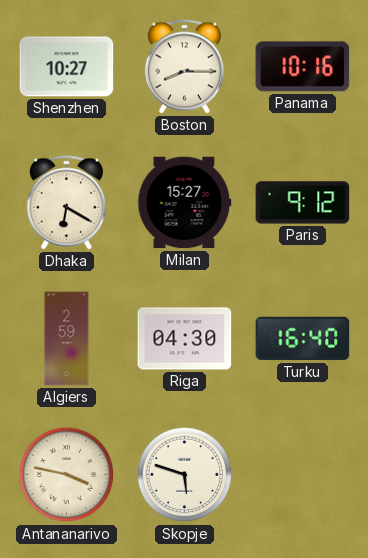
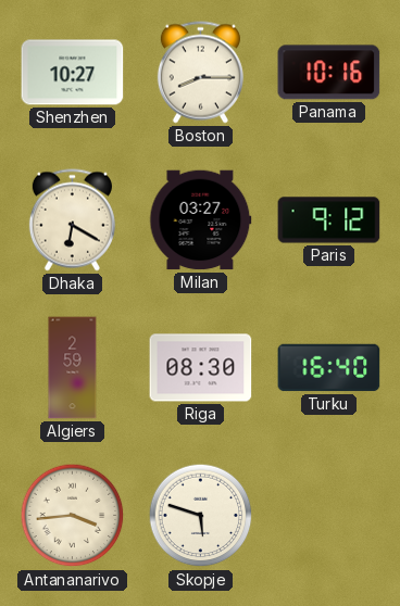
Milan: 15:27 -> 03:27 (201, 220)
Riga: 04:30 -> 08:30 (201, 368)
Antananarivo: 3:47 -> 3:44 (73, 516)
